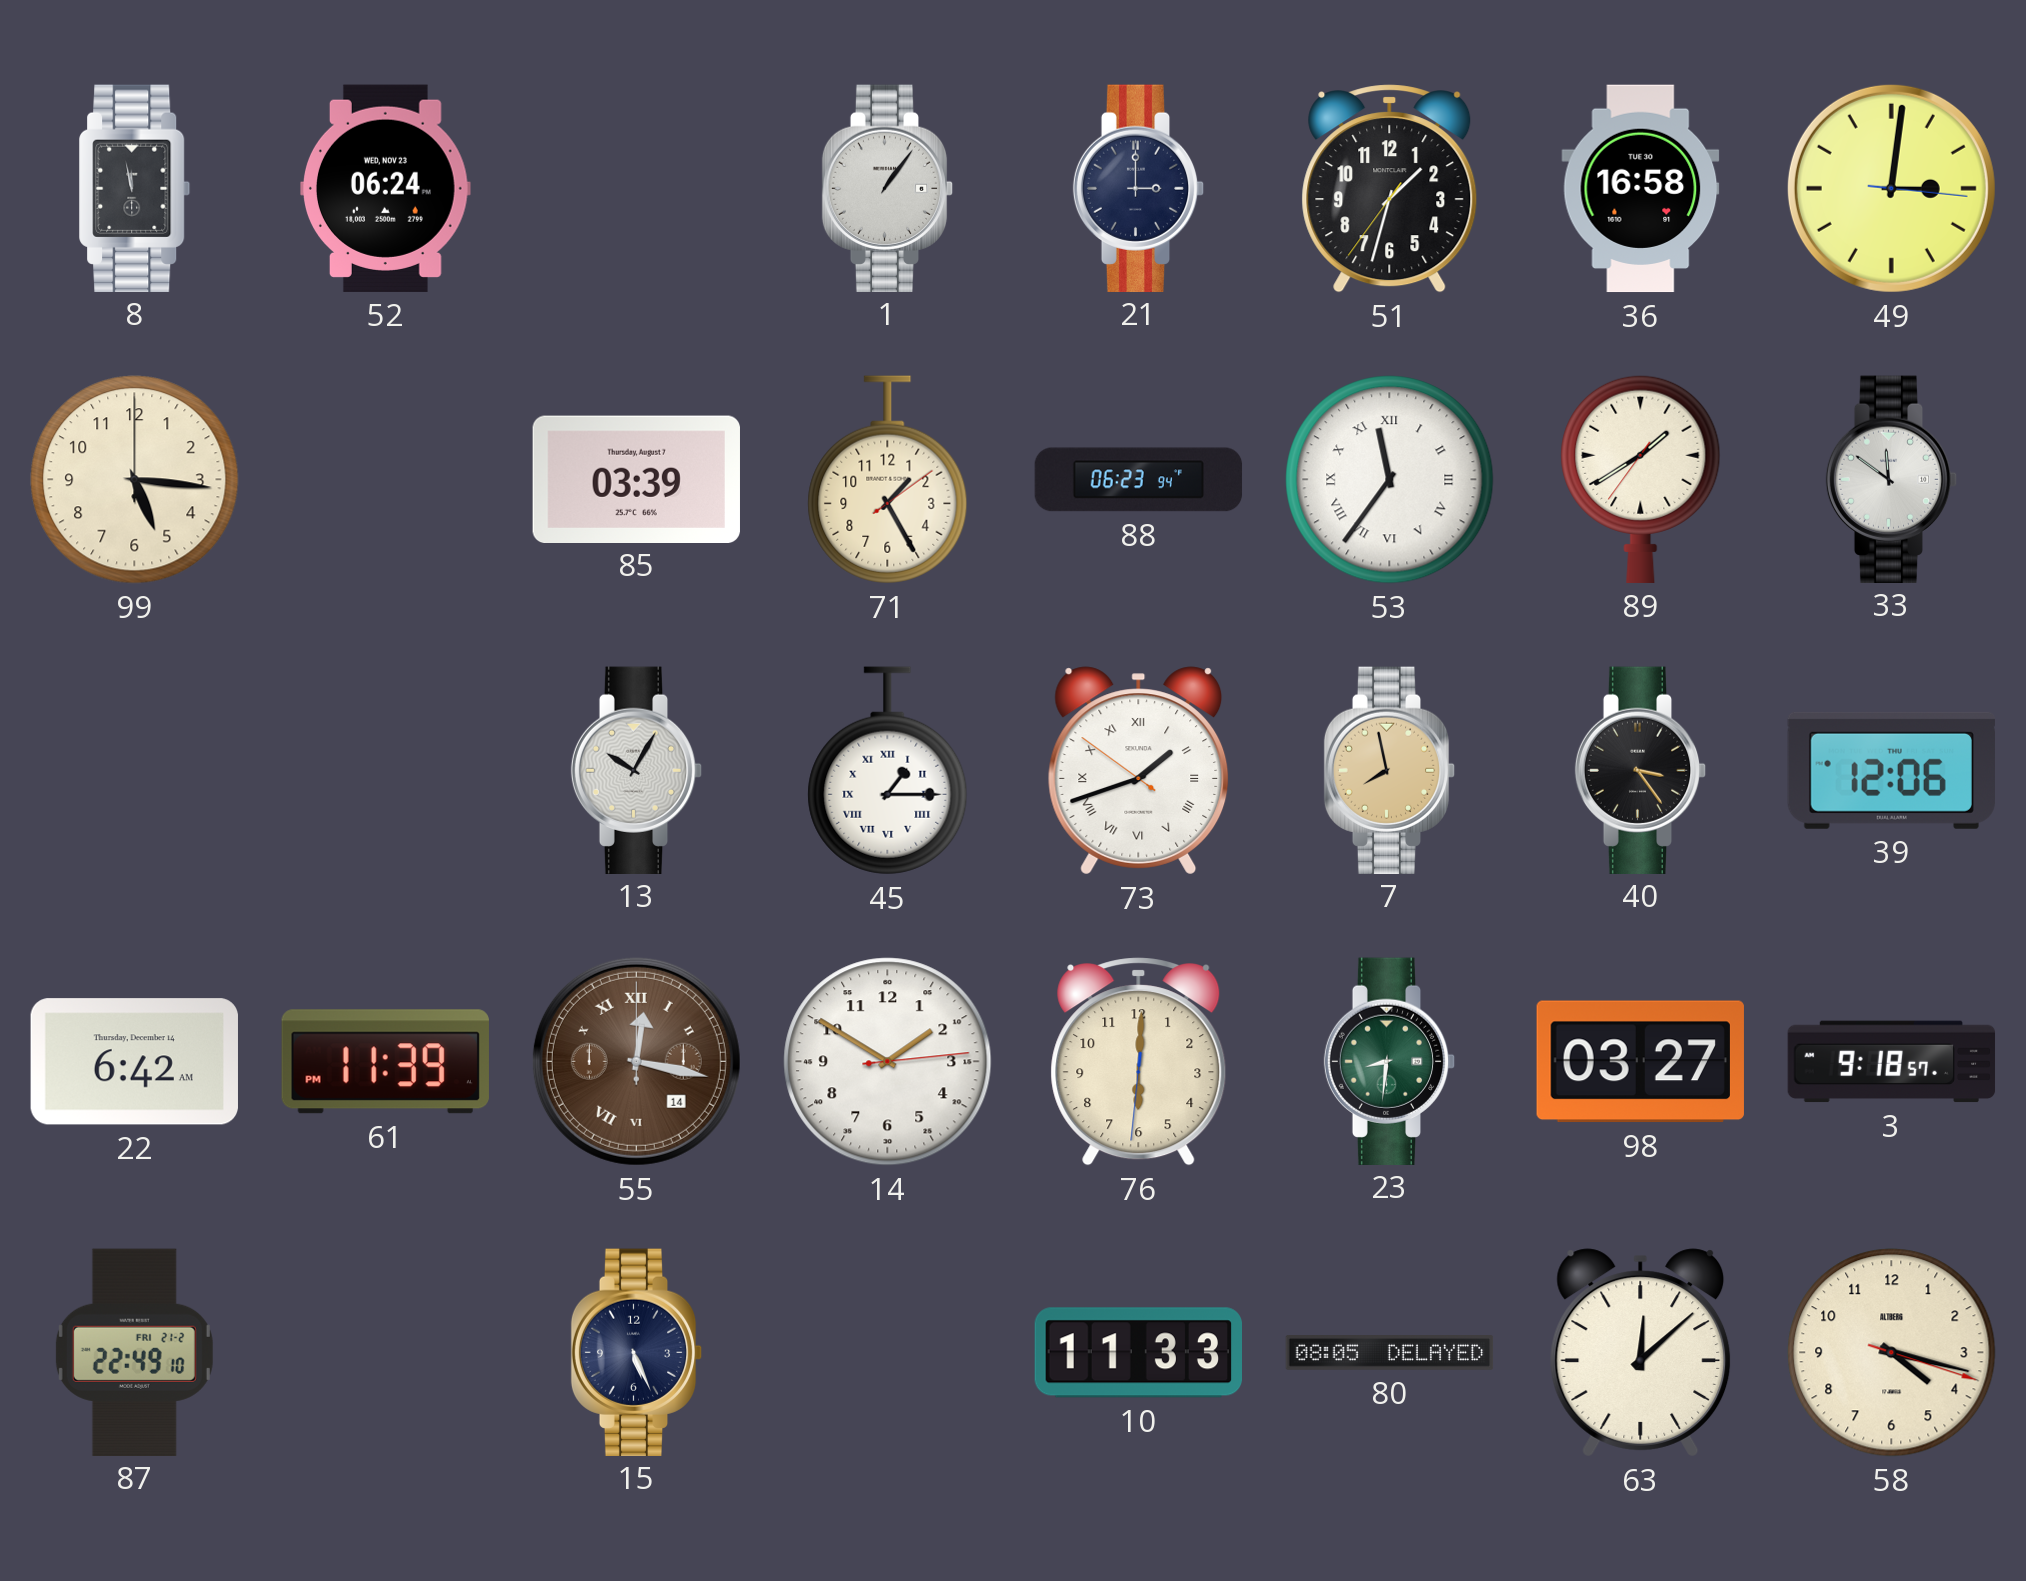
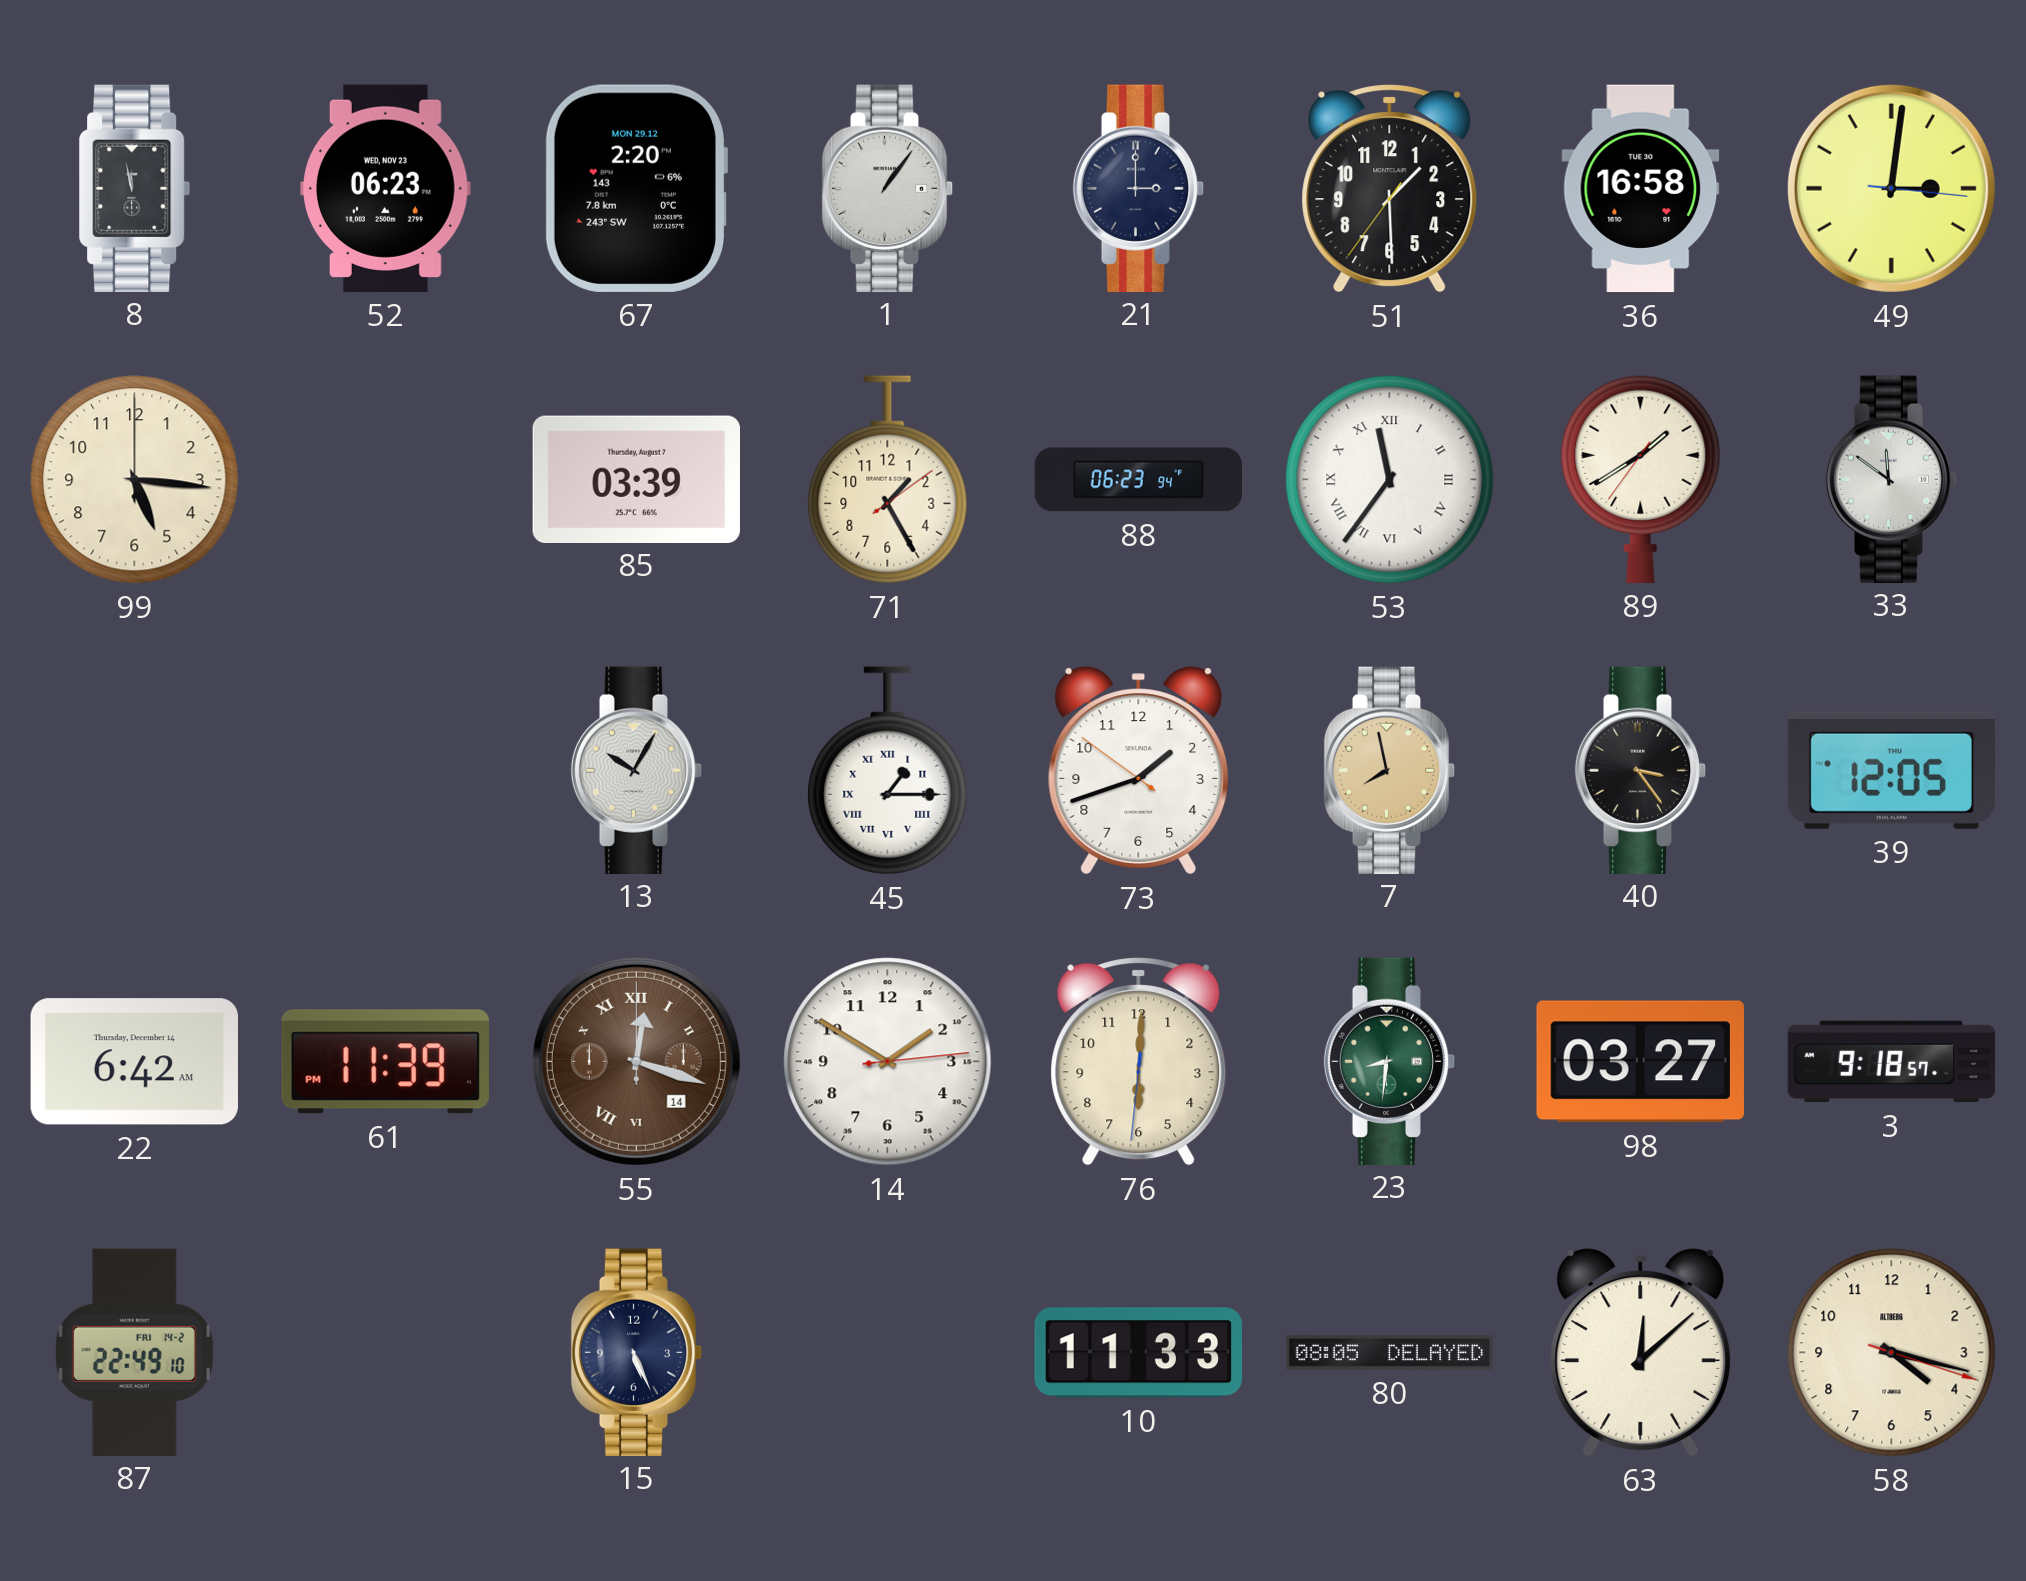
52: 06:24 -> 06:23 (386, 188)
67: none -> 2:20 (635, 188)
51: 1:32 -> 1:29 (1390, 189)
73 numerals: Roman -> Arabic (1139, 771)
39: 12:06 -> 12:05 (1891, 770)
55: 12:17 -> 12:18 (636, 1061)
87 date: FRI 21-2 -> FRI 14-2 (134, 1352)
